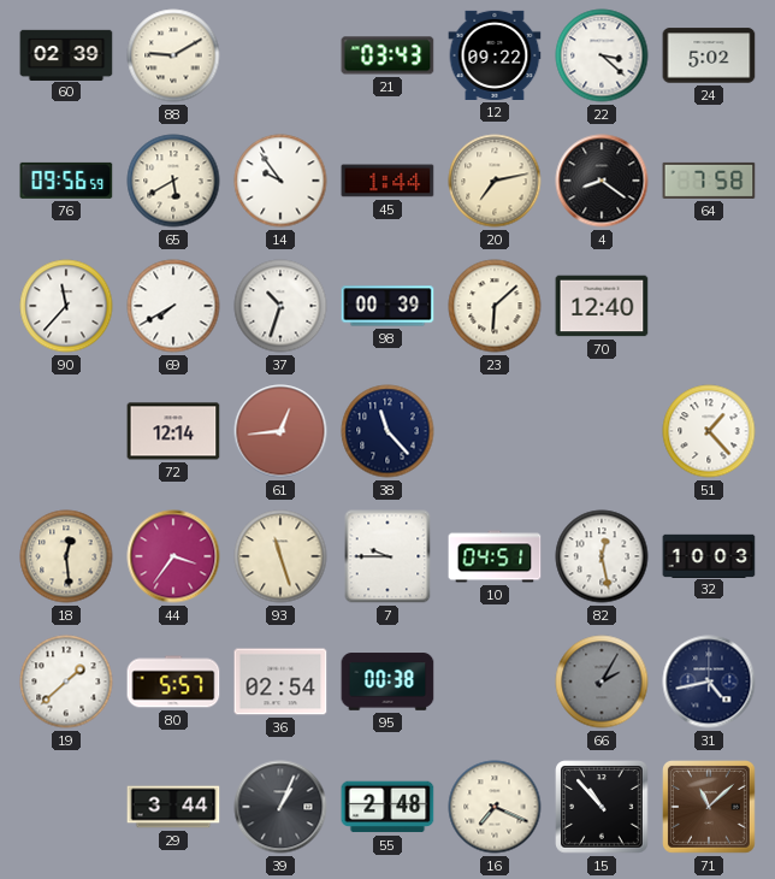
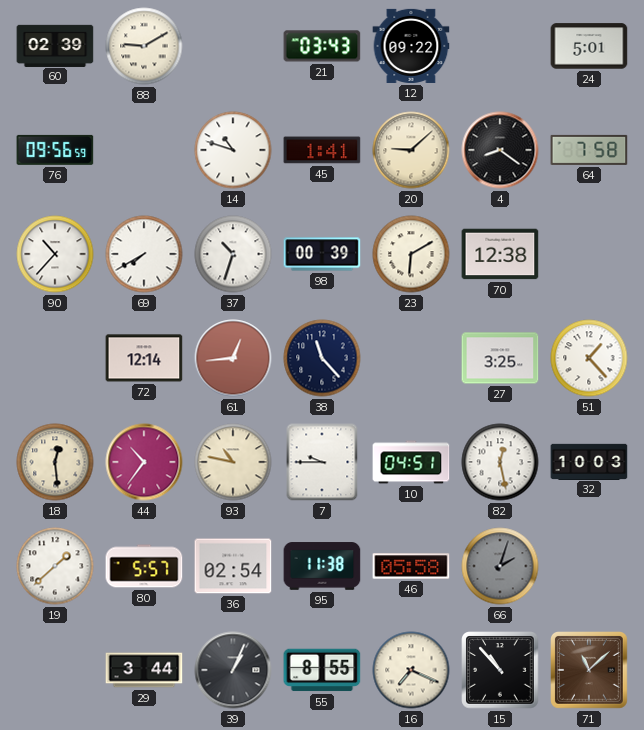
22: 3:22 -> none (602, 55)
24: 5:02 -> 5:01 (589, 46)
65: 5:40 -> none (173, 181)
14: 9:54 -> 10:48 (233, 150)
45: 1:44 -> 1:41 (322, 150)
20: 7:13 -> 9:08 (411, 150)
90: 11:37 -> 10:37 (55, 254)
23: 6:08 -> 6:10 (411, 254)
70: 12:40 -> 12:38 (500, 254)
27: none -> 3:25 (500, 358)
44: 3:36 -> 10:36 (144, 462)
93: 11:27 -> 10:47 (233, 462)
95: 00:38 -> 11:38 (322, 566)
46: none -> 05:58 (411, 566)
66: 2:05 -> 2:03 (500, 566)
31: 4:43 -> none (709, 682)
55: 2:48 -> 8:55 (322, 670)
